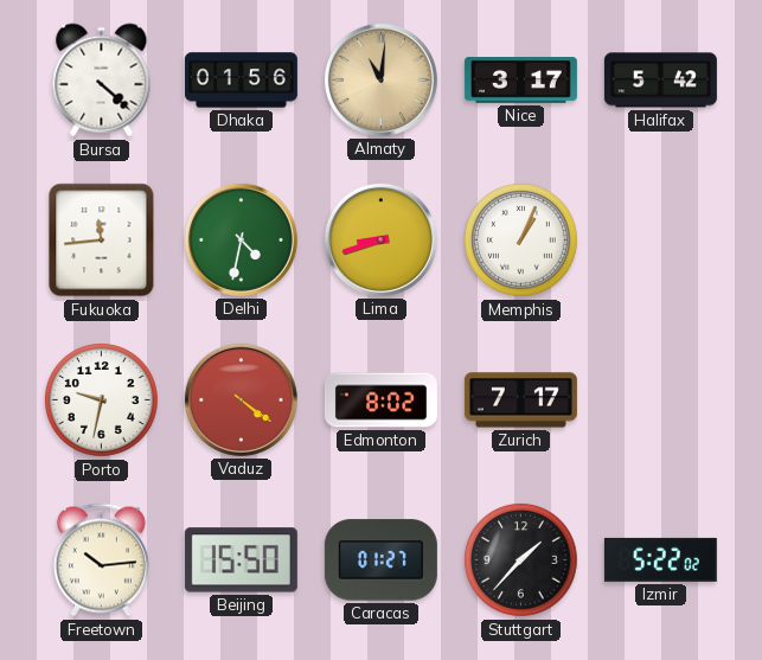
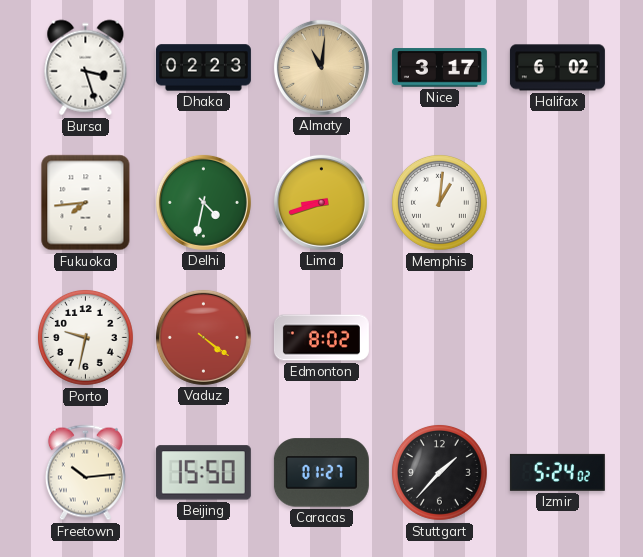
Bursa: 4:22 -> 3:27 (86, 68)
Dhaka: 01:56 -> 02:23 (203, 68)
Halifax: 5:42 -> 6:02 (557, 68)
Fukuoka: 11:44 -> 7:44 (86, 203)
Memphis: 1:04 -> 1:01 (439, 202)
Zurich: 7:17 -> none (520, 401)
Izmir: 5:22 -> 5:24 (557, 472)
